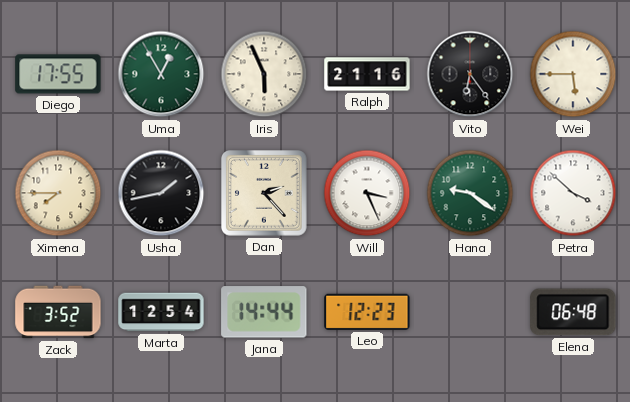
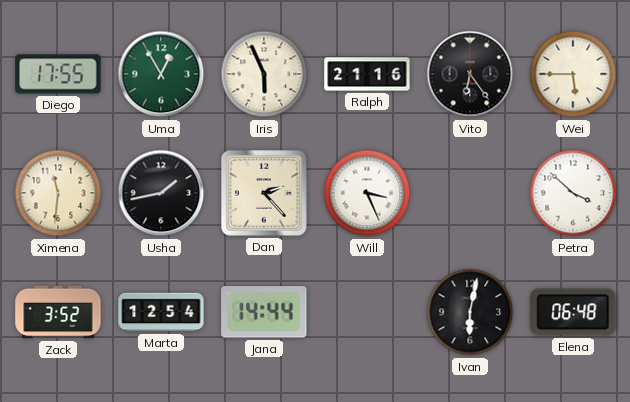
Ximena: 7:45 -> 11:31 (58, 193)
Hana: 9:21 -> none (470, 193)
Leo: 12:23 -> none (367, 312)
Ivan: none -> 6:02 (470, 312)
